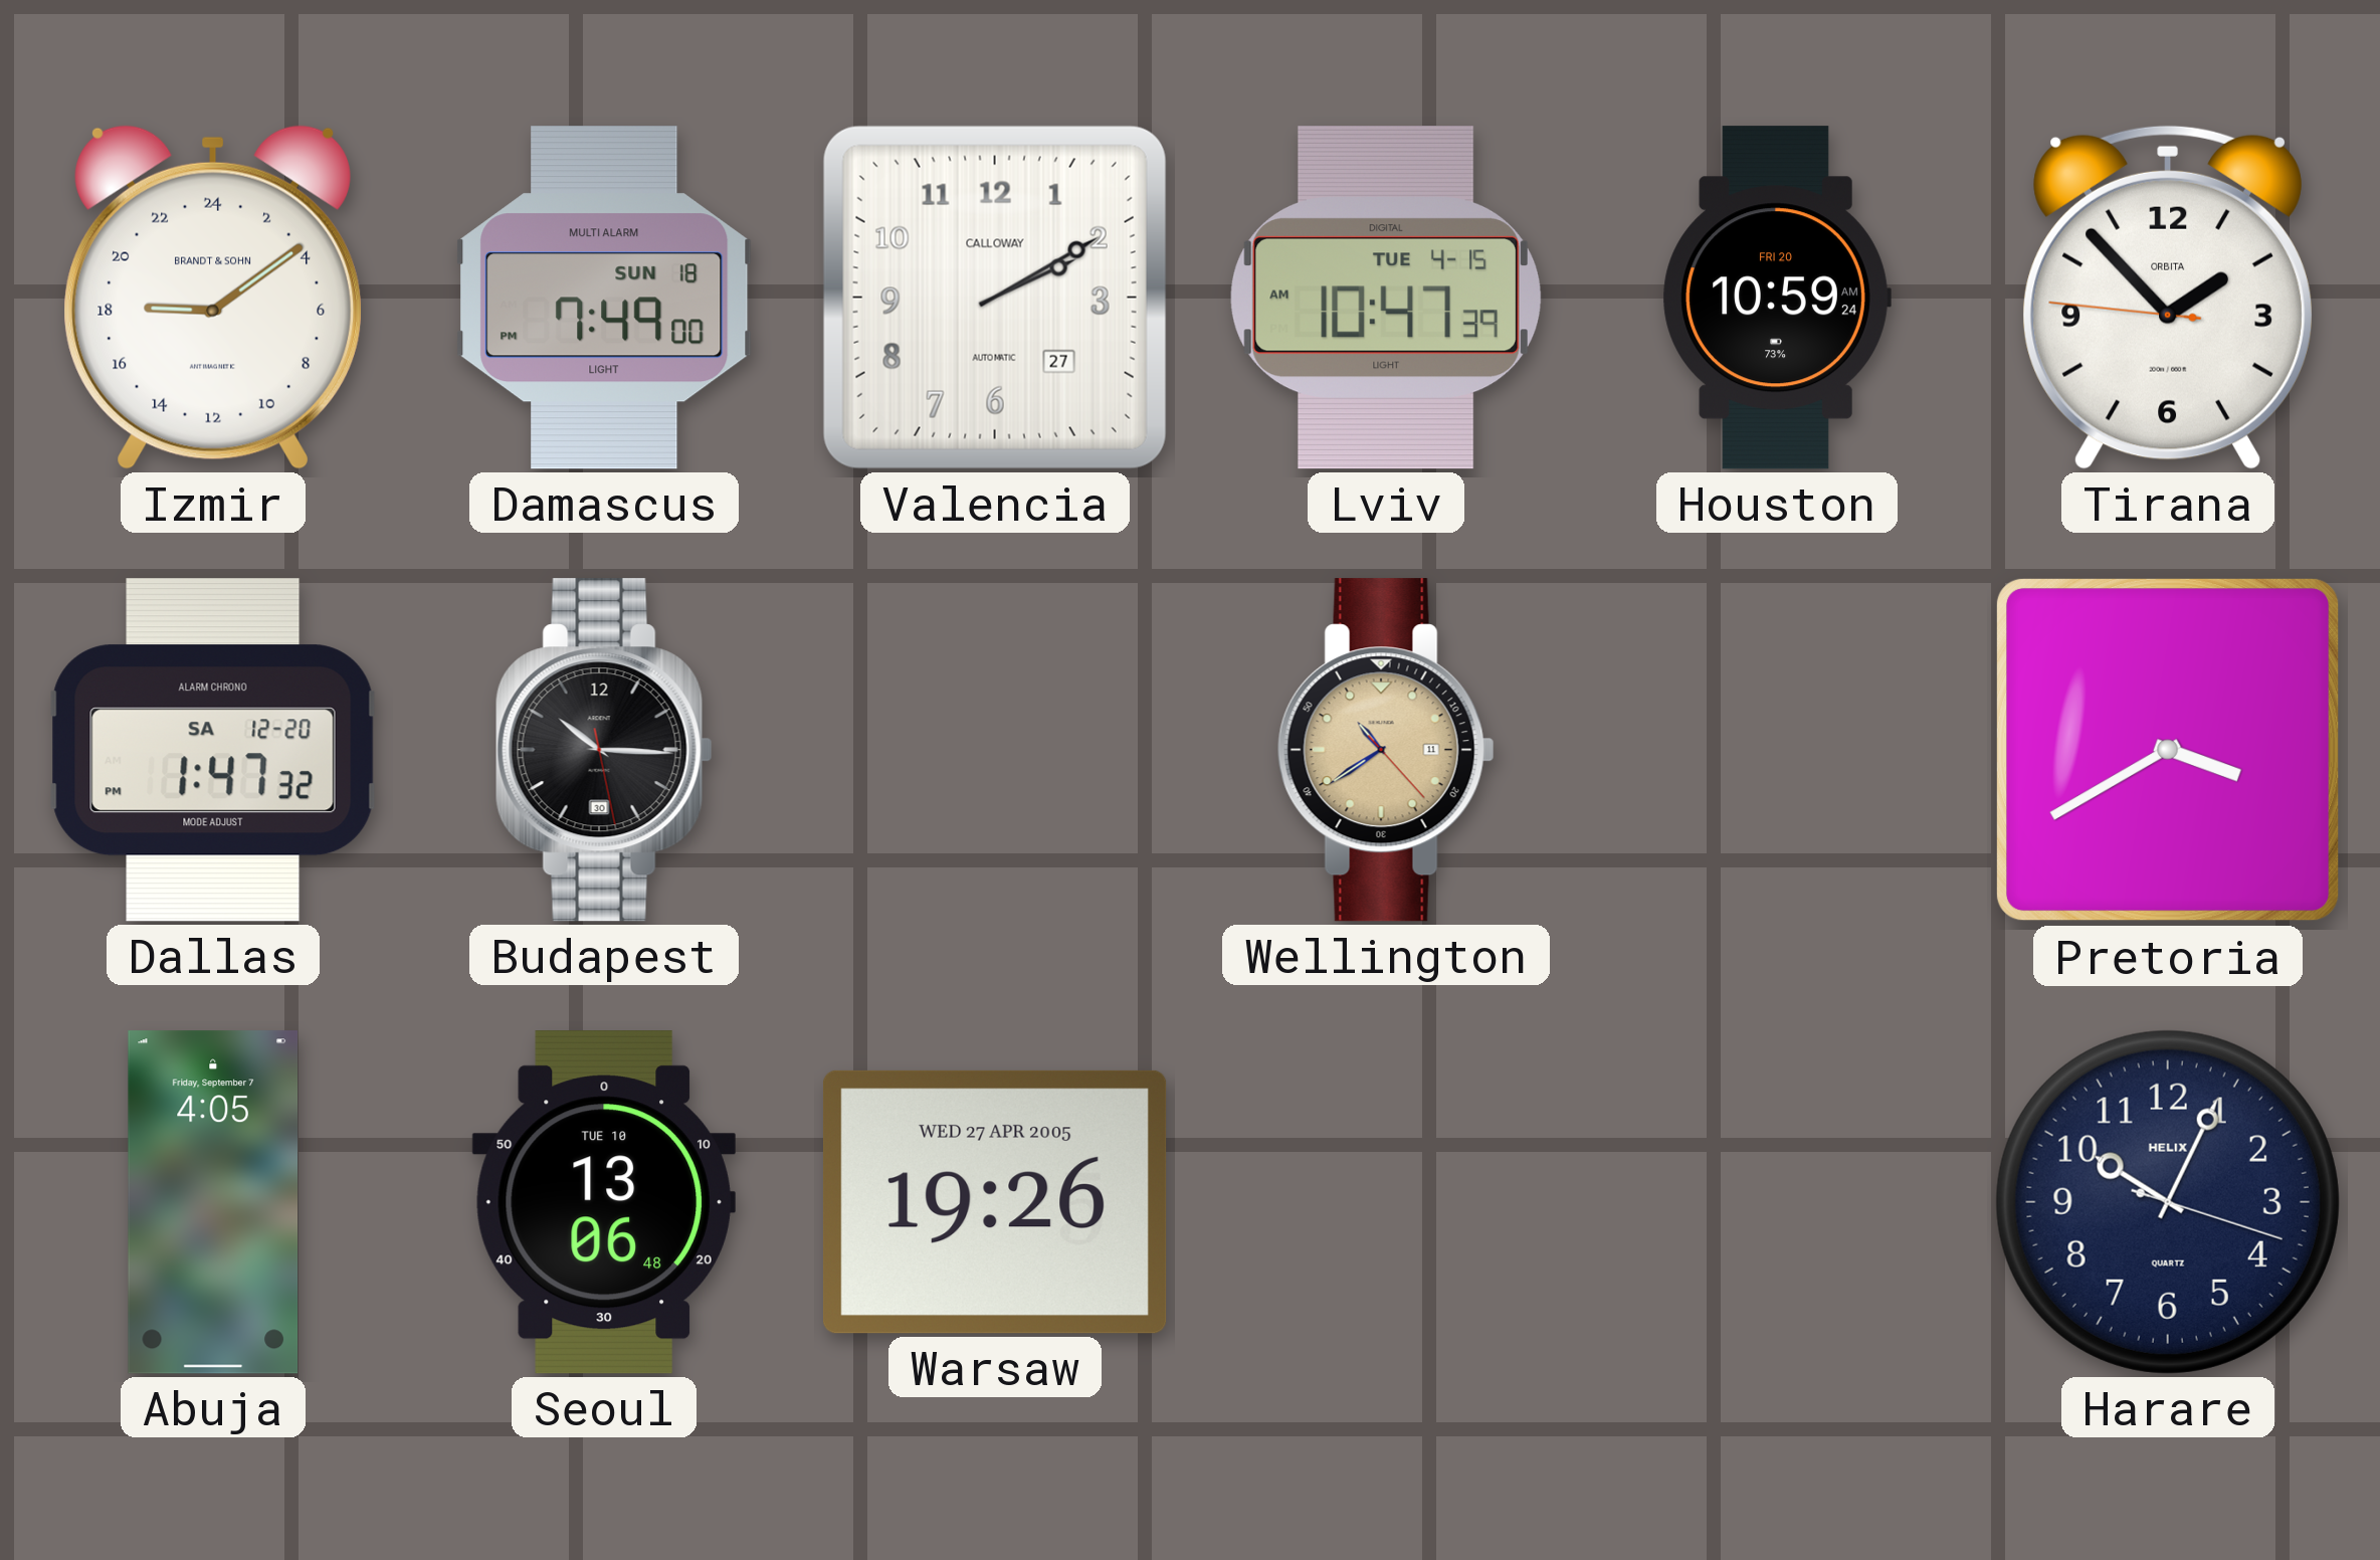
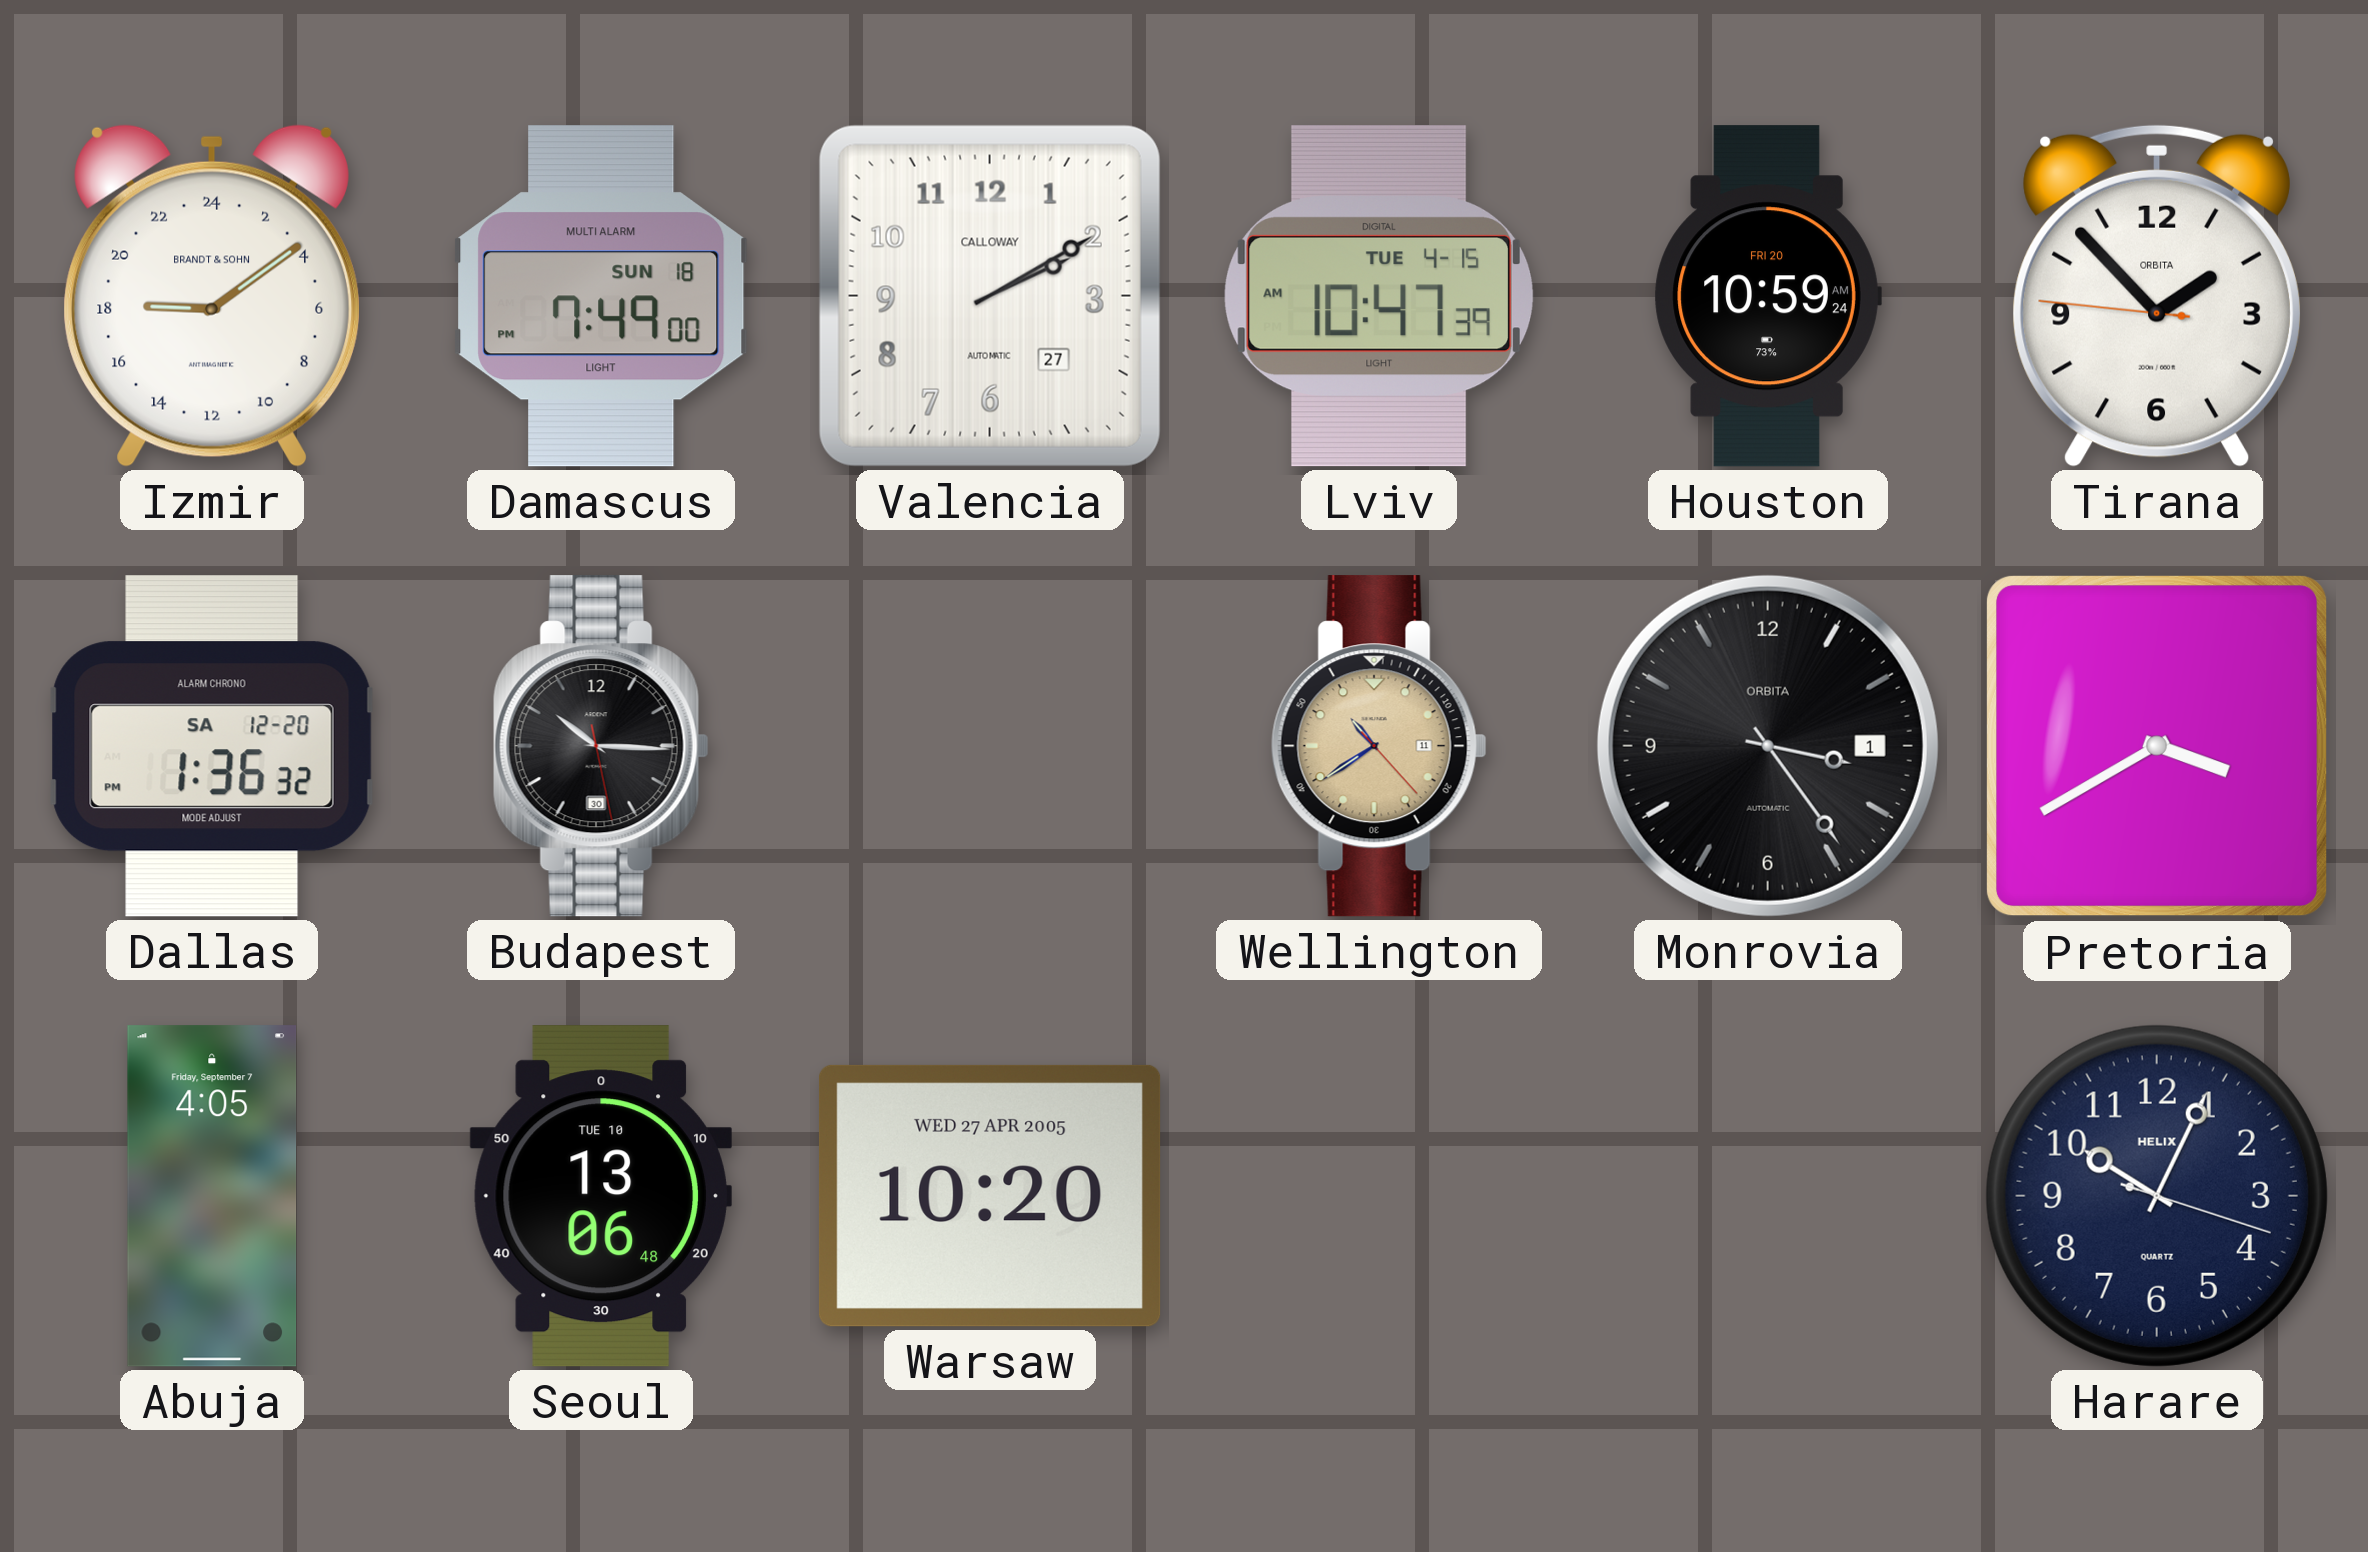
Dallas: 1:47 -> 1:36 (212, 746)
Monrovia: none -> 3:24 (1768, 746)
Warsaw: 19:26 -> 10:20 (990, 1196)
